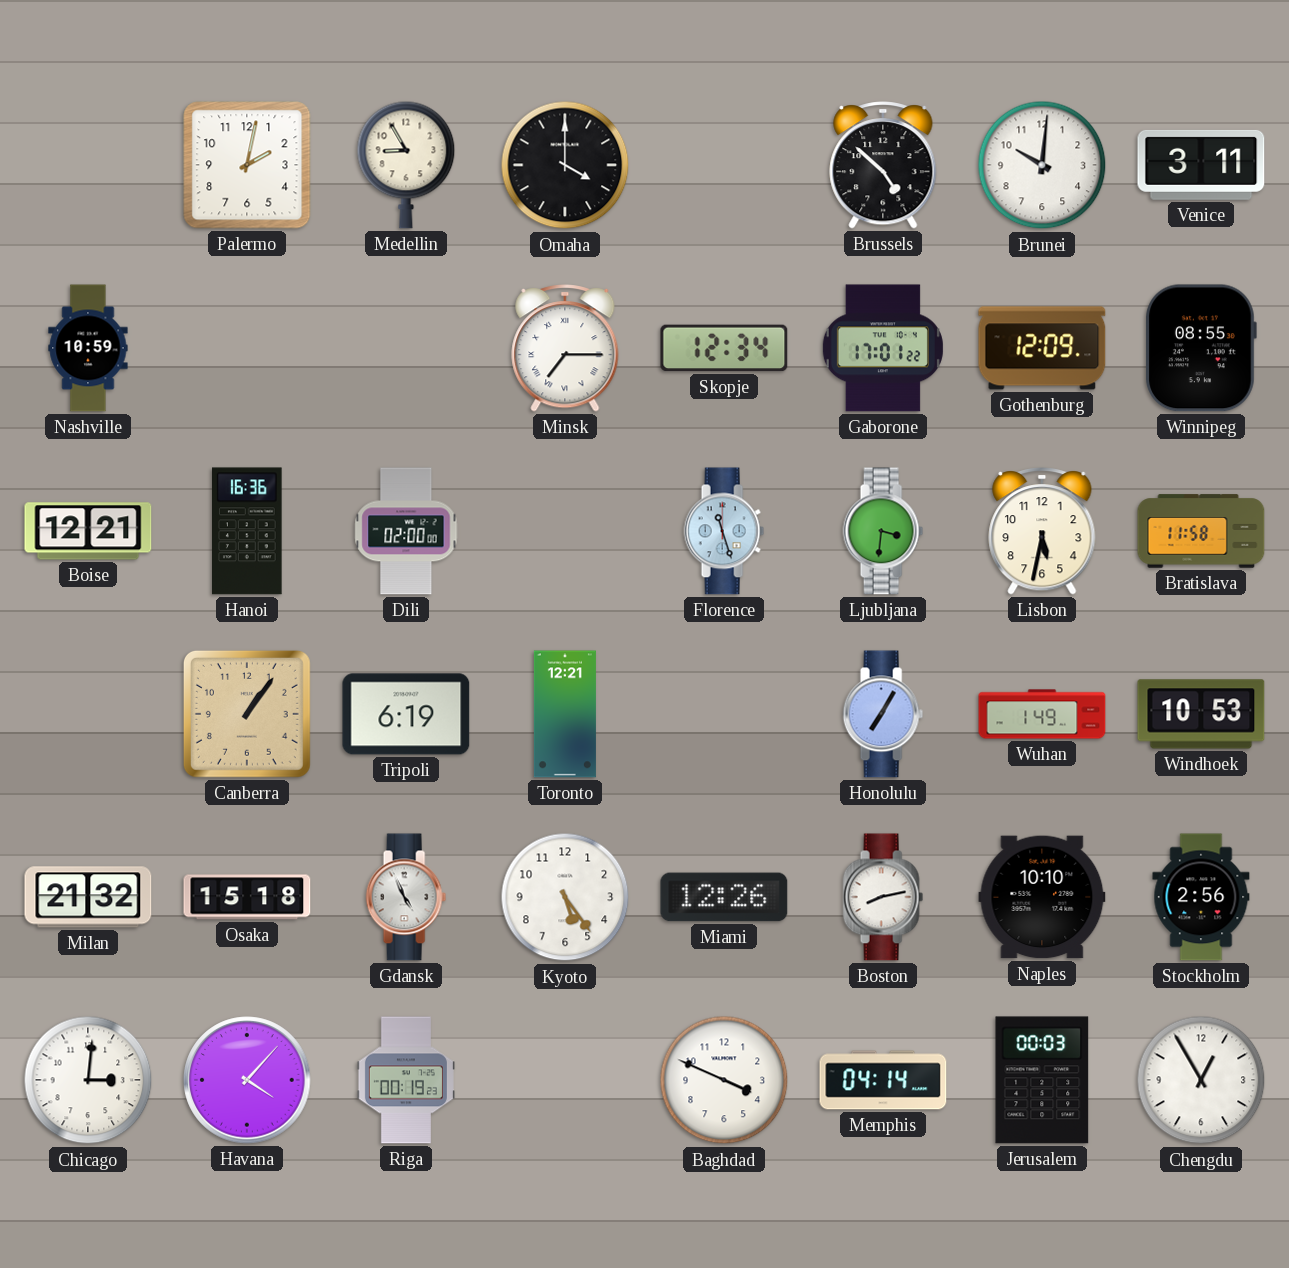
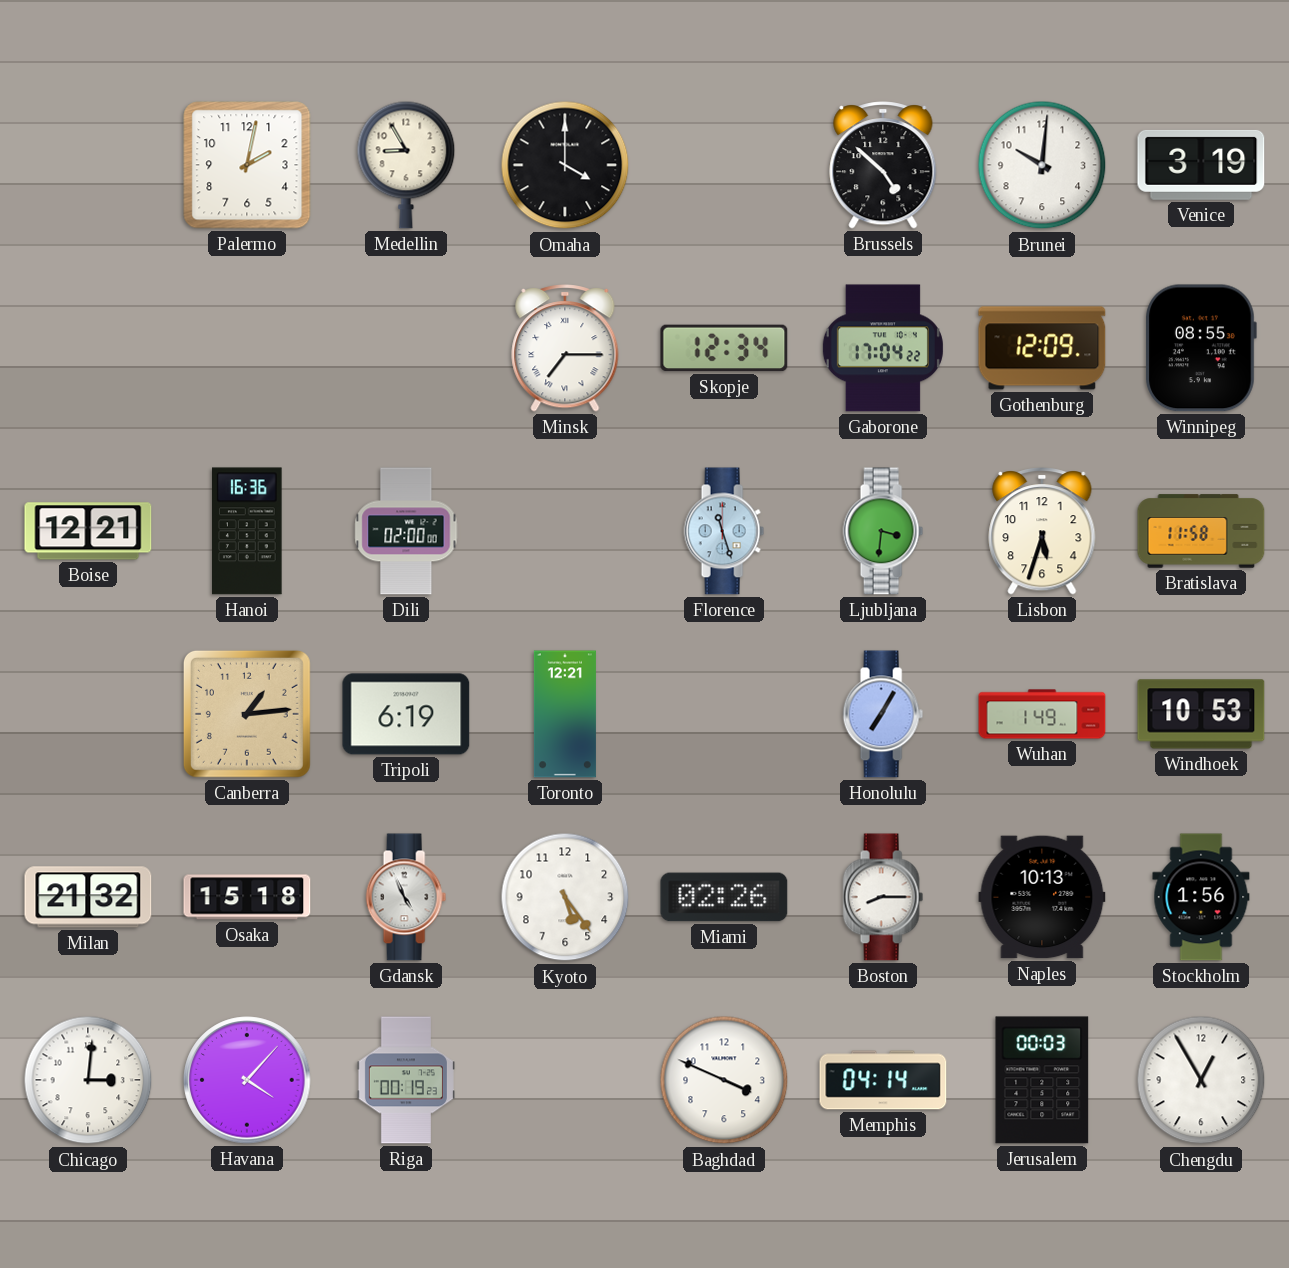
Venice: 3:11 -> 3:19 (1201, 165)
Nashville: 10:59 -> none (88, 348)
Gaborone: 17:01 -> 17:04 (883, 348)
Lisbon: 5:32 -> 5:33 (1042, 531)
Canberra: 1:06 -> 1:14 (247, 714)
Miami: 12:26 -> 02:26 (724, 897)
Boston: 8:13 -> 8:15 (883, 897)
Naples: 10:10 -> 10:13 (1042, 897)
Stockholm: 2:56 -> 1:56 (1201, 897)
